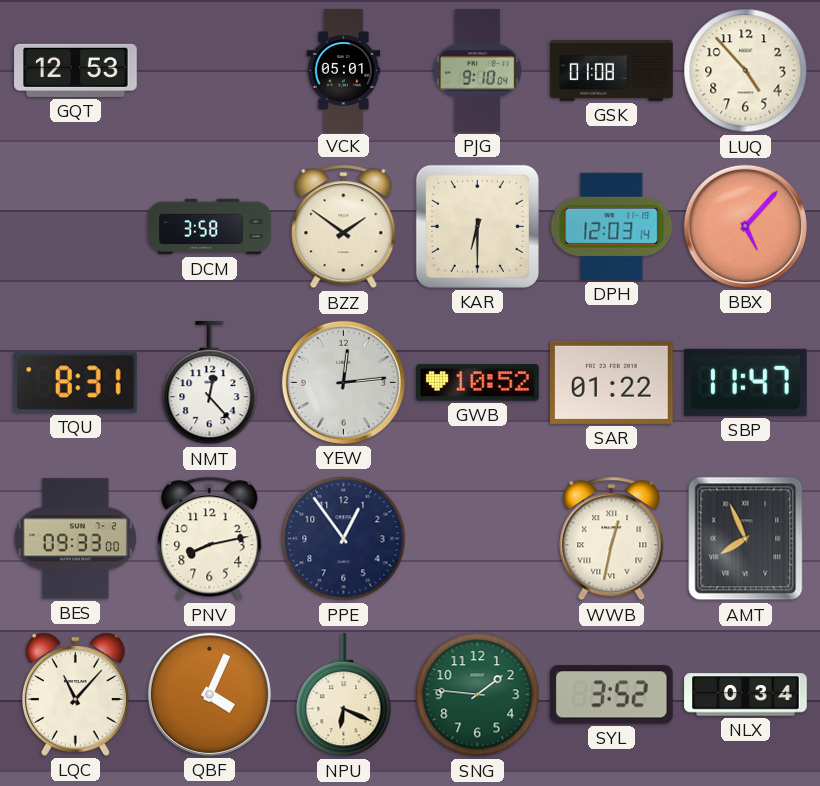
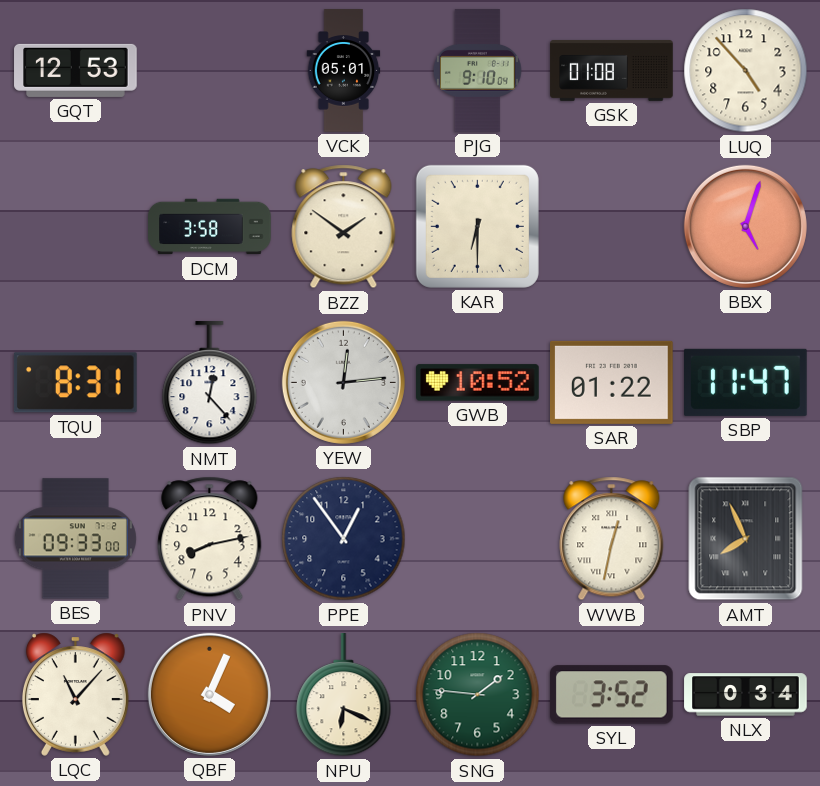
DPH: 12:03 -> none (612, 226)
BBX: 5:07 -> 5:03 (745, 226)
